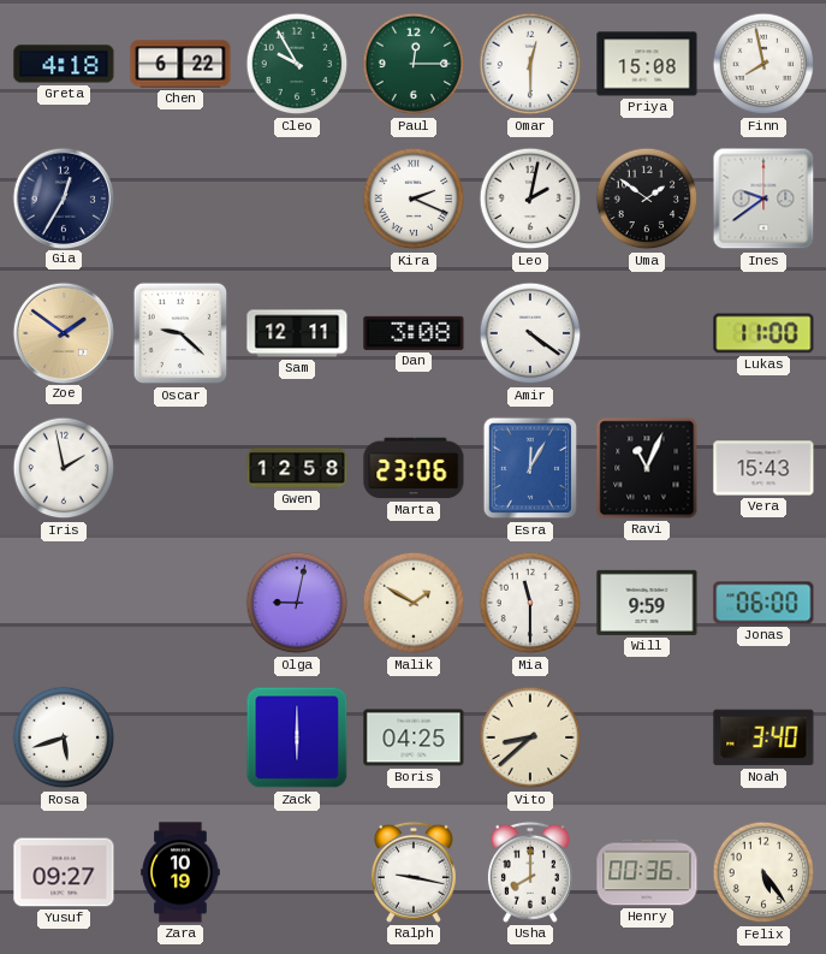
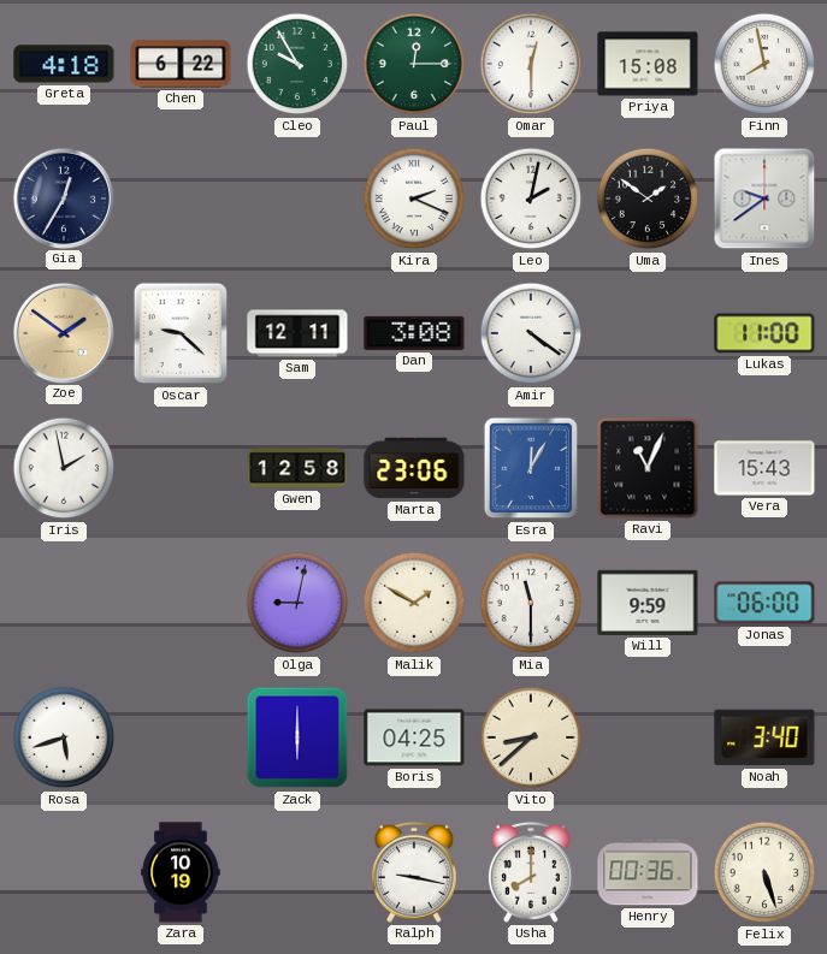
Yusuf: 09:27 -> none (64, 872)
Felix: 5:24 -> 5:27 (764, 872)
